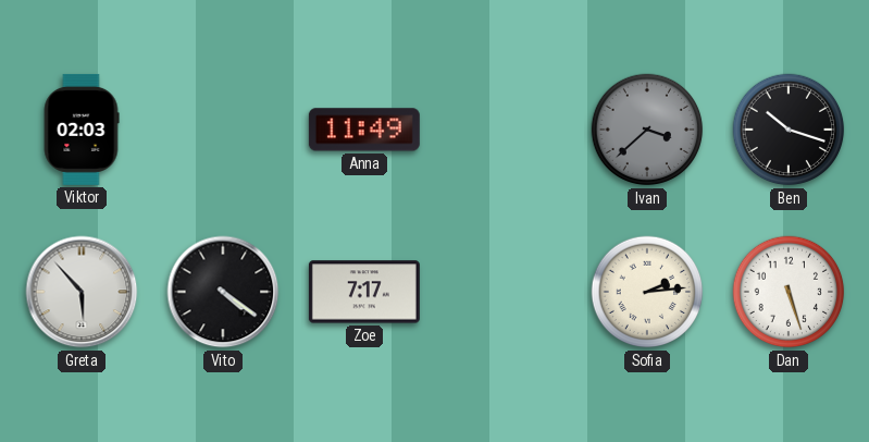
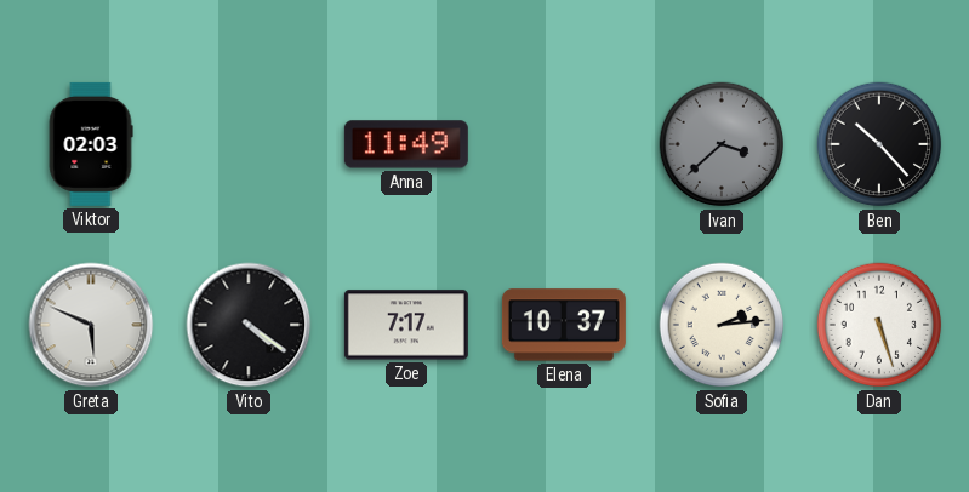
Ben: 10:18 -> 10:23 (879, 144)
Greta: 5:53 -> 5:49 (91, 325)
Elena: none -> 10:37 (564, 325)
